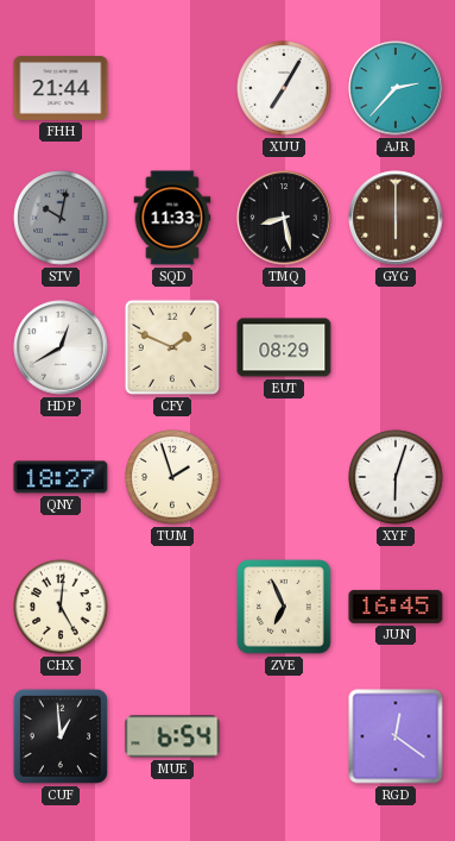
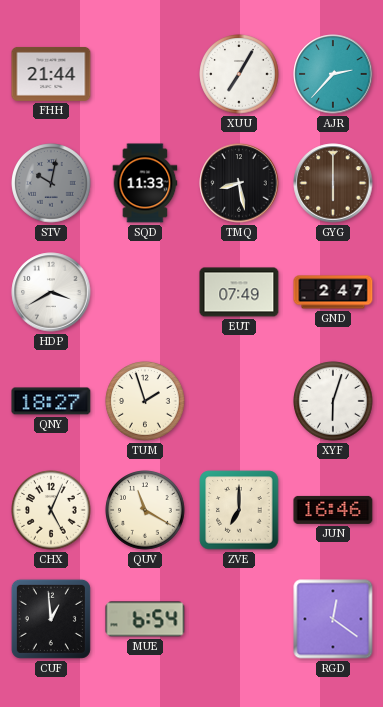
HDP: 12:40 -> 3:40 (51, 292)
CFY: 1:49 -> none (172, 347)
EUT: 08:29 -> 07:49 (239, 292)
GND: none -> 2:47 (333, 292)
CHX: 5:01 -> 5:04 (51, 510)
QUV: none -> 11:20 (145, 510)
ZVE: 6:56 -> 7:00 (239, 510)
JUN: 16:45 -> 16:46 (333, 510)
